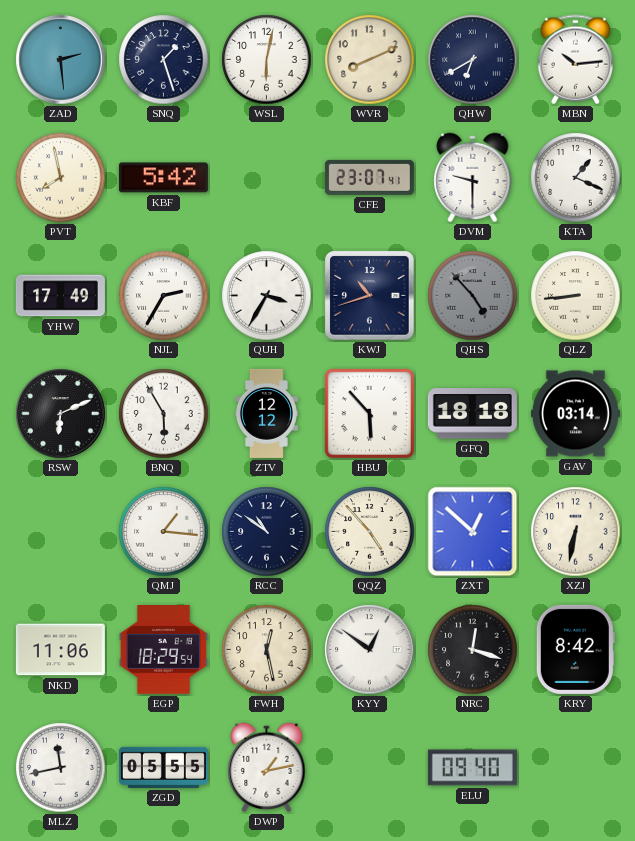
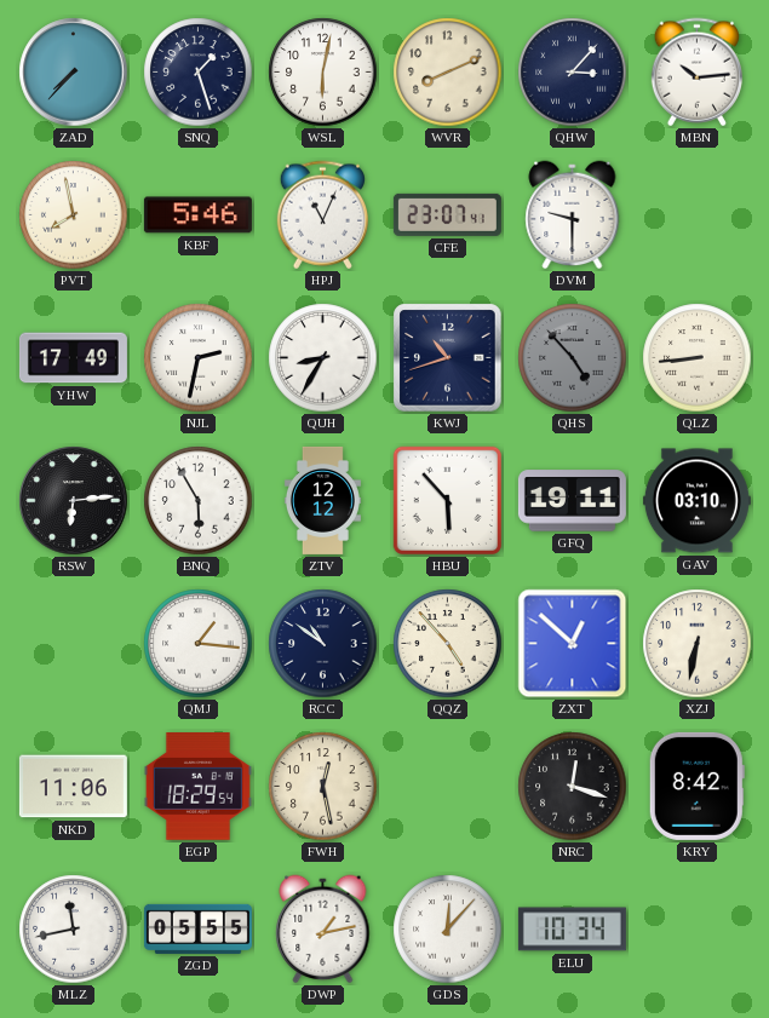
ZAD: 2:29 -> 7:37 (74, 73)
QHW: 6:40 -> 3:07 (573, 73)
KBF: 5:42 -> 5:46 (197, 215)
HPJ: none -> 11:04 (322, 215)
KTA: 1:19 -> none (576, 178)
NJL: 2:35 -> 2:32 (199, 358)
QUH: 3:35 -> 8:35 (323, 358)
RSW: 6:11 -> 6:14 (74, 501)
GFQ: 18:18 -> 19:11 (572, 501)
GAV: 03:14 -> 03:10 (696, 501)
KYY: 12:51 -> none (370, 650)
GDS: none -> 12:07 (448, 930)
ELU: 09:40 -> 10:34 (572, 930)
